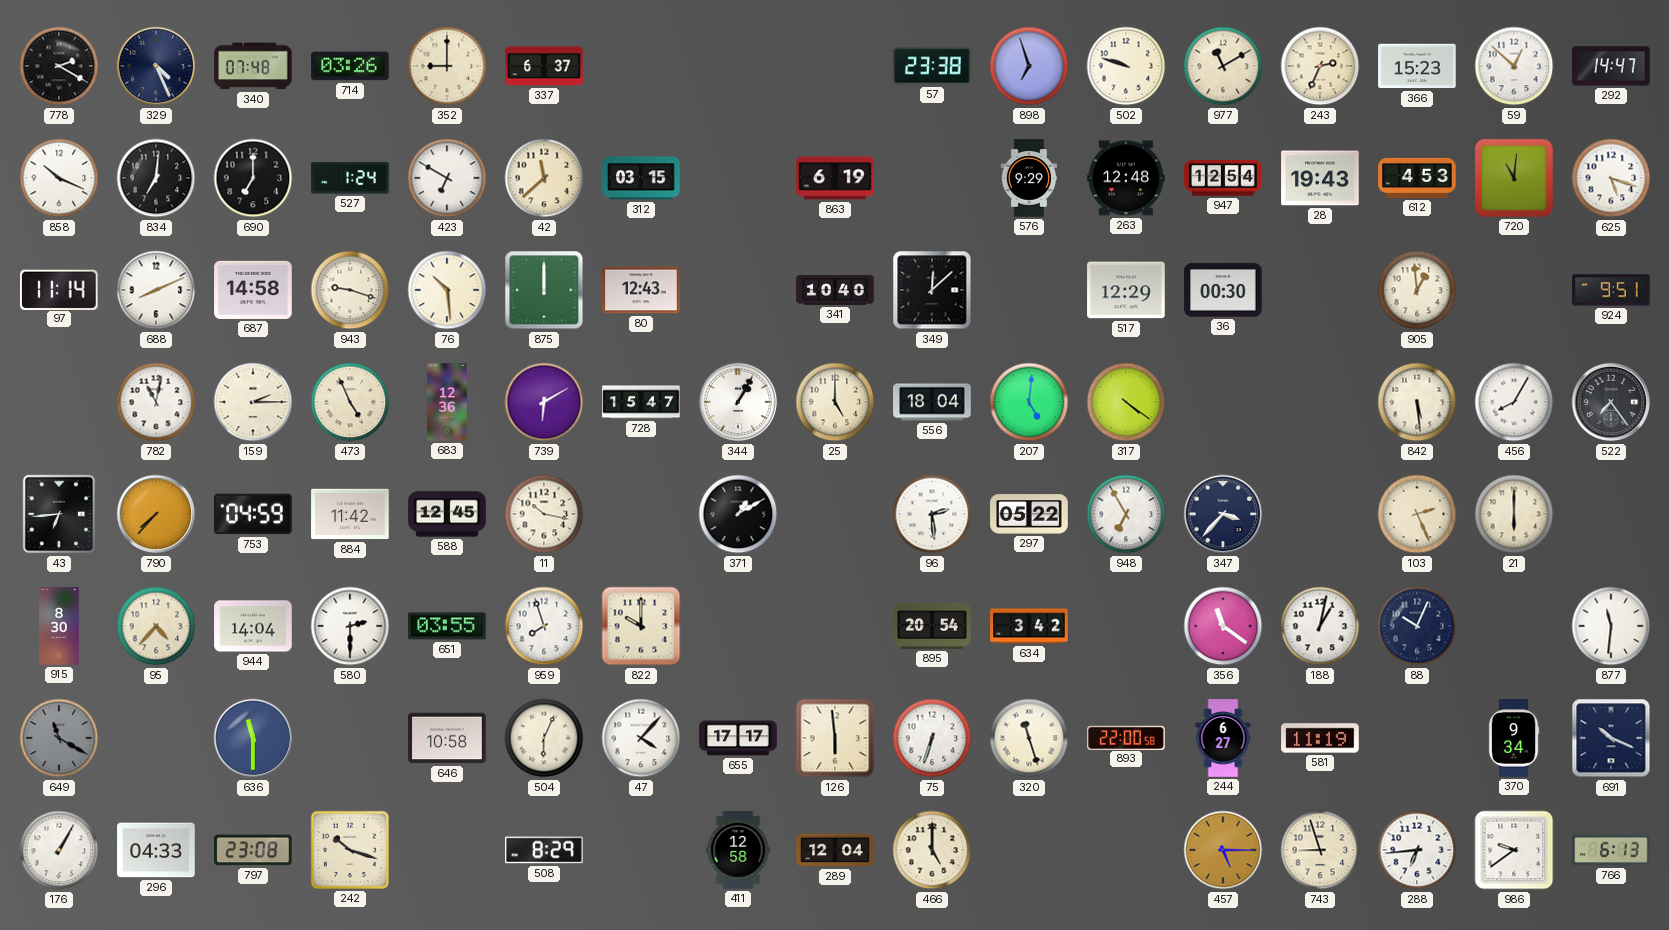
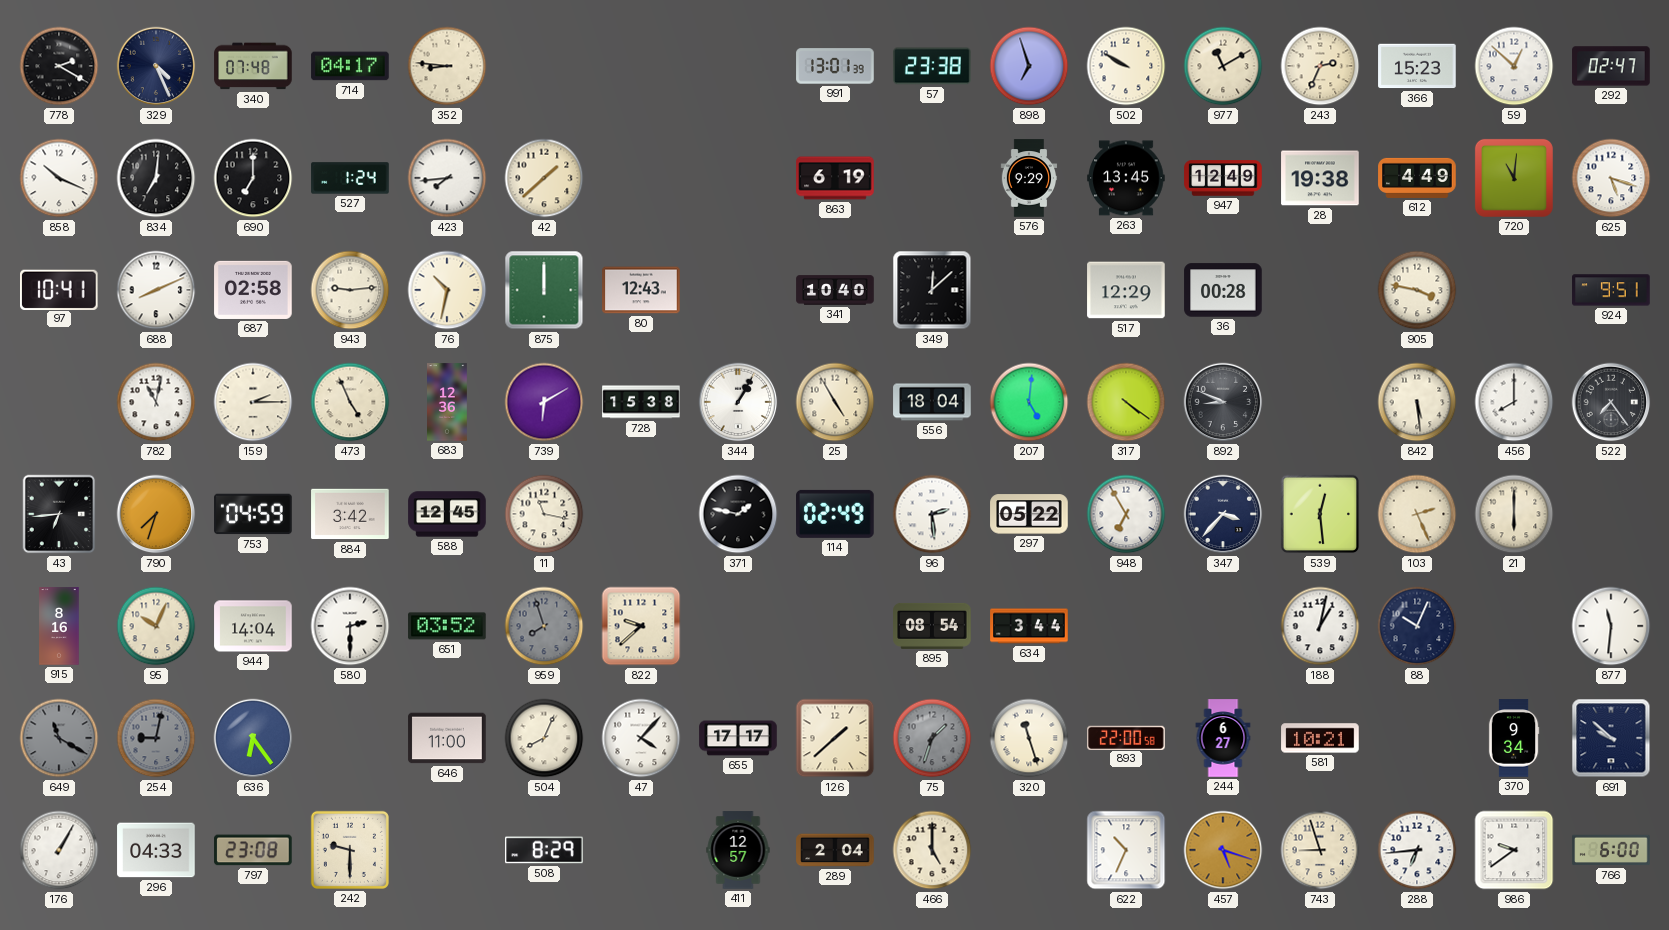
714: 03:26 -> 04:17 (350, 66)
352: 9:00 -> 8:46 (447, 66)
337: 6:37 -> none (544, 66)
991: none -> 13:01 (835, 66)
502: 9:48 -> 9:50 (1126, 66)
292: 14:47 -> 02:47 (1611, 66)
423: 6:50 -> 7:44 (447, 178)
42: 11:38 -> 1:38 (544, 178)
312: 03:15 -> none (641, 178)
263: 12:48 -> 13:45 (1126, 178)
947: 12:54 -> 12:49 (1223, 178)
28: 19:43 -> 19:38 (1320, 178)
612: 4:53 -> 4:49 (1417, 178)
97: 11:14 -> 10:41 (60, 289)
687: 14:58 -> 02:58 (253, 290)
943: 9:18 -> 9:14 (350, 290)
76: 10:29 -> 10:32 (447, 290)
36: 00:30 -> 00:28 (1223, 290)
905: 12:59 -> 3:47 (1417, 290)
728: 15:47 -> 15:38 (641, 402)
25: 5:00 -> 4:55 (835, 402)
892: none -> 8:49 (1223, 402)
456: 8:05 -> 8:00 (1514, 402)
790: 7:37 -> 7:33 (156, 514)
884: 11:42 -> 3:42 (350, 514)
11: 10:17 -> 11:17 (544, 514)
371: 1:10 -> 1:47 (738, 514)
114: none -> 02:49 (835, 514)
539: none -> 12:29 (1320, 514)
915: 8:30 -> 8:16 (59, 626)
95: 4:37 -> 10:04 (156, 626)
651: 03:55 -> 03:52 (447, 626)
959 dial: white -> grey (544, 626)
822: 10:00 -> 9:38 (641, 626)
895: 20:54 -> 08:54 (932, 626)
634: 3:42 -> 3:44 (1029, 626)
356: 11:21 -> none (1223, 626)
254: none -> 9:02 (156, 738)
636: 11:30 -> 6:24 (253, 738)
646: 10:58 -> 11:00 (447, 738)
504: 6:04 -> 8:04 (544, 738)
126: 5:59 -> 1:38 (835, 738)
75: 6:33 -> 1:33 (932, 738)
75 dial: white -> grey (932, 738)
581: 11:19 -> 10:21 (1320, 738)
691: 10:19 -> 9:52 (1611, 738)
242: 10:18 -> 9:30 (350, 850)
411: 12:58 -> 12:57 (738, 850)
289: 12:04 -> 2:04 (835, 850)
622: none -> 10:34 (1126, 850)
457: 5:15 -> 5:18 (1223, 850)
766: 6:13 -> 6:00 (1611, 850)
